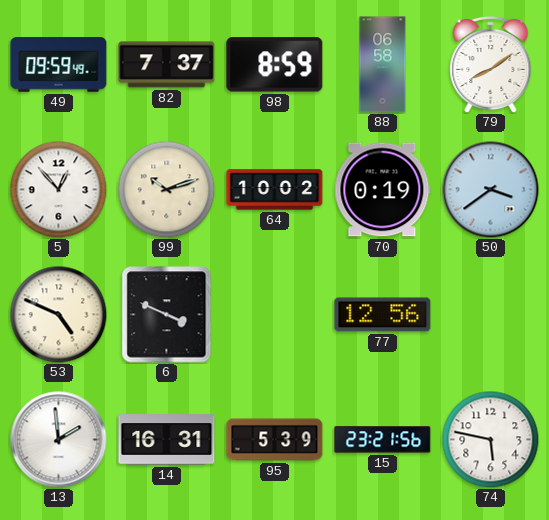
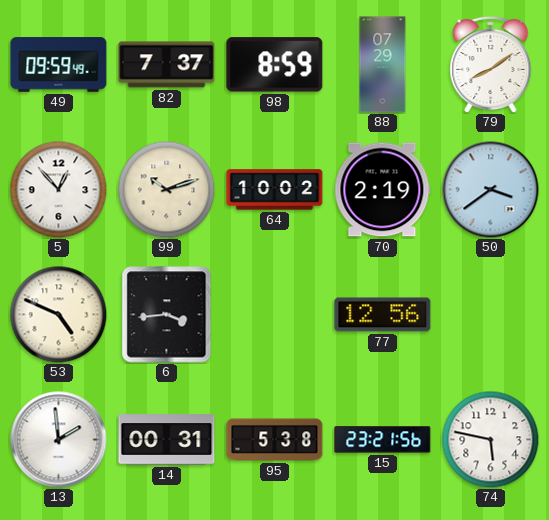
88: 06:58 -> 07:29 (383, 65)
70: 0:19 -> 2:19 (383, 190)
6: 3:49 -> 3:44 (167, 315)
14: 16:31 -> 00:31 (167, 440)
95: 5:39 -> 5:38 (275, 440)
